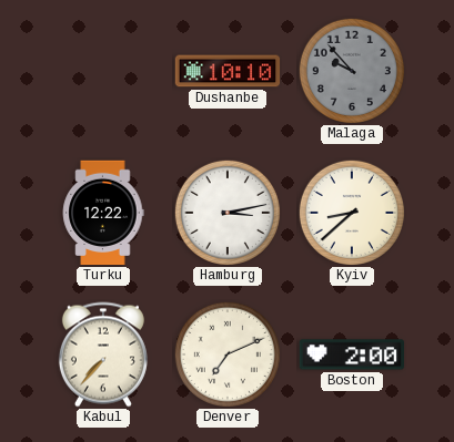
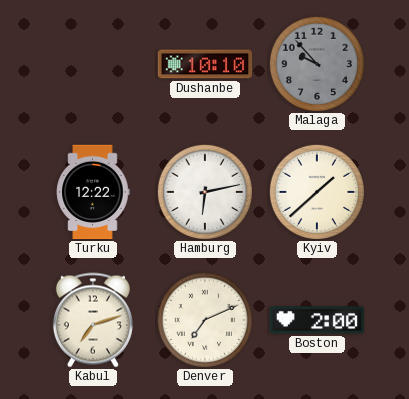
Hamburg: 3:13 -> 6:13 (205, 192)
Kyiv: 8:38 -> 1:38 (317, 192)
Kabul: 7:37 -> 7:12 (93, 320)
